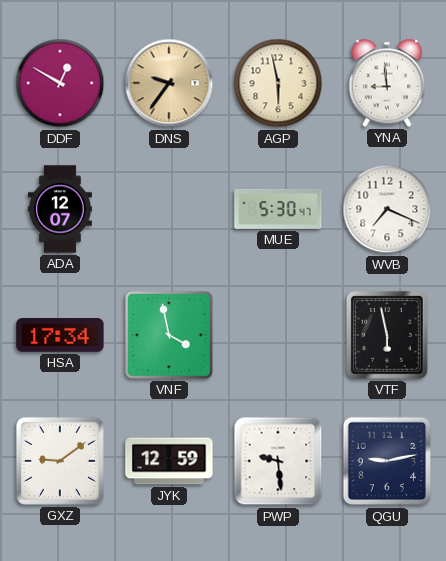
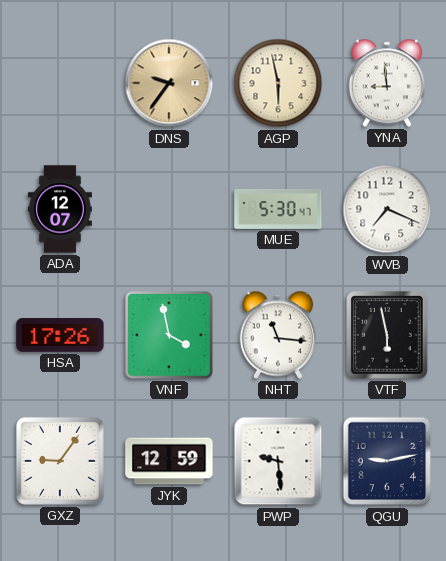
DDF: 12:50 -> none (60, 83)
HSA: 17:34 -> 17:26 (60, 335)
NHT: none -> 11:16 (278, 335)
GXZ: 9:09 -> 9:06 (60, 461)
